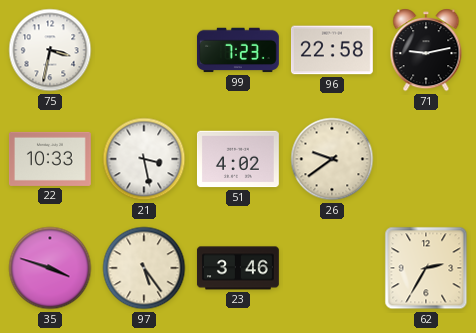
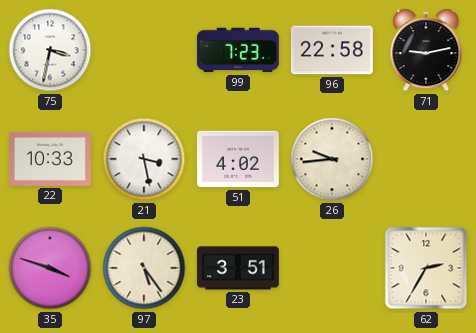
26: 9:39 -> 9:44 (332, 159)
23: 3:46 -> 3:51 (238, 268)
